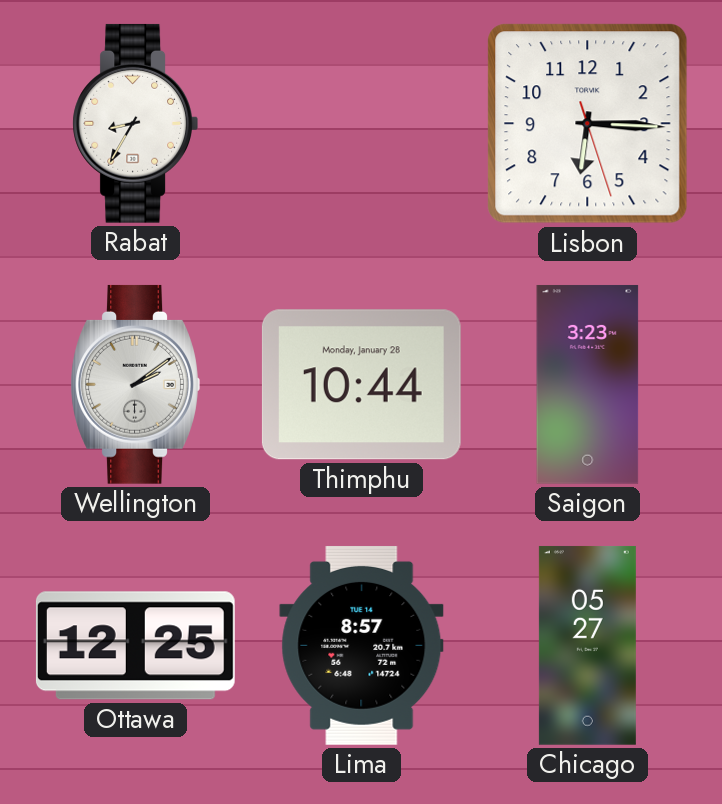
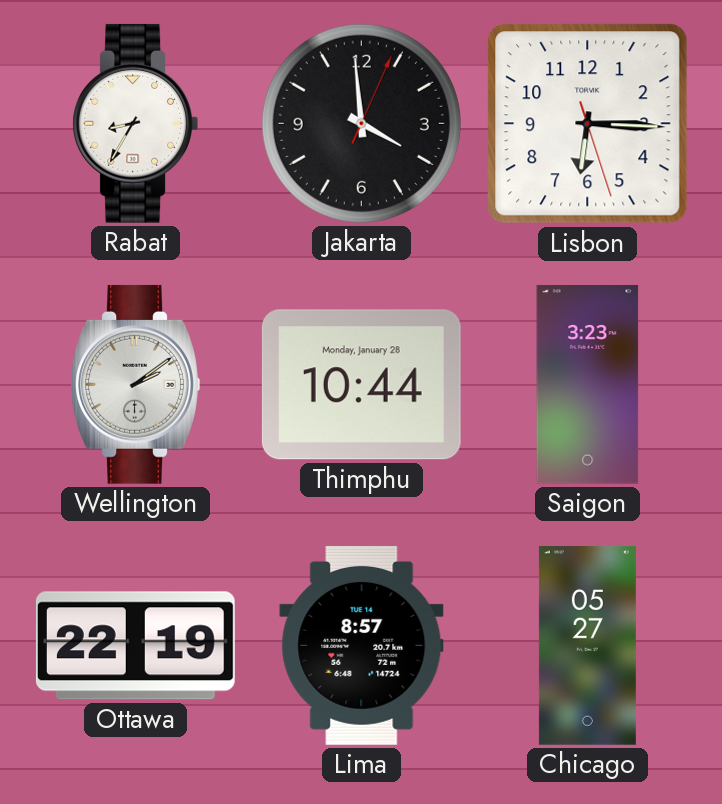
Jakarta: none -> 3:59 (361, 123)
Ottawa: 12:25 -> 22:19 (135, 646)
